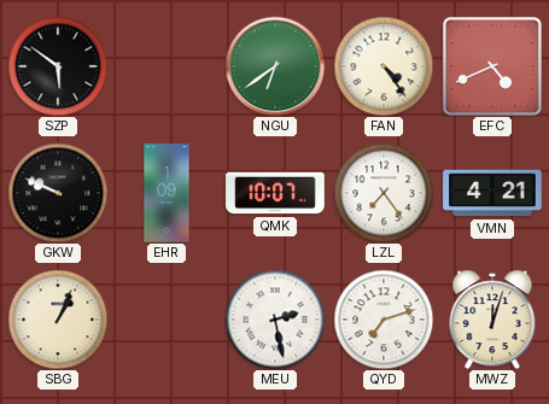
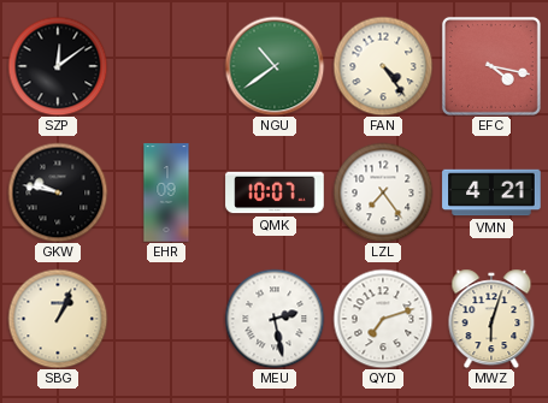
SZP: 5:51 -> 12:09 (58, 66)
NGU: 6:39 -> 10:39 (275, 66)
EFC: 4:41 -> 4:17 (491, 66)
GKW: 9:49 -> 9:47 (58, 192)
MWZ: 12:03 -> 6:03 (491, 319)
